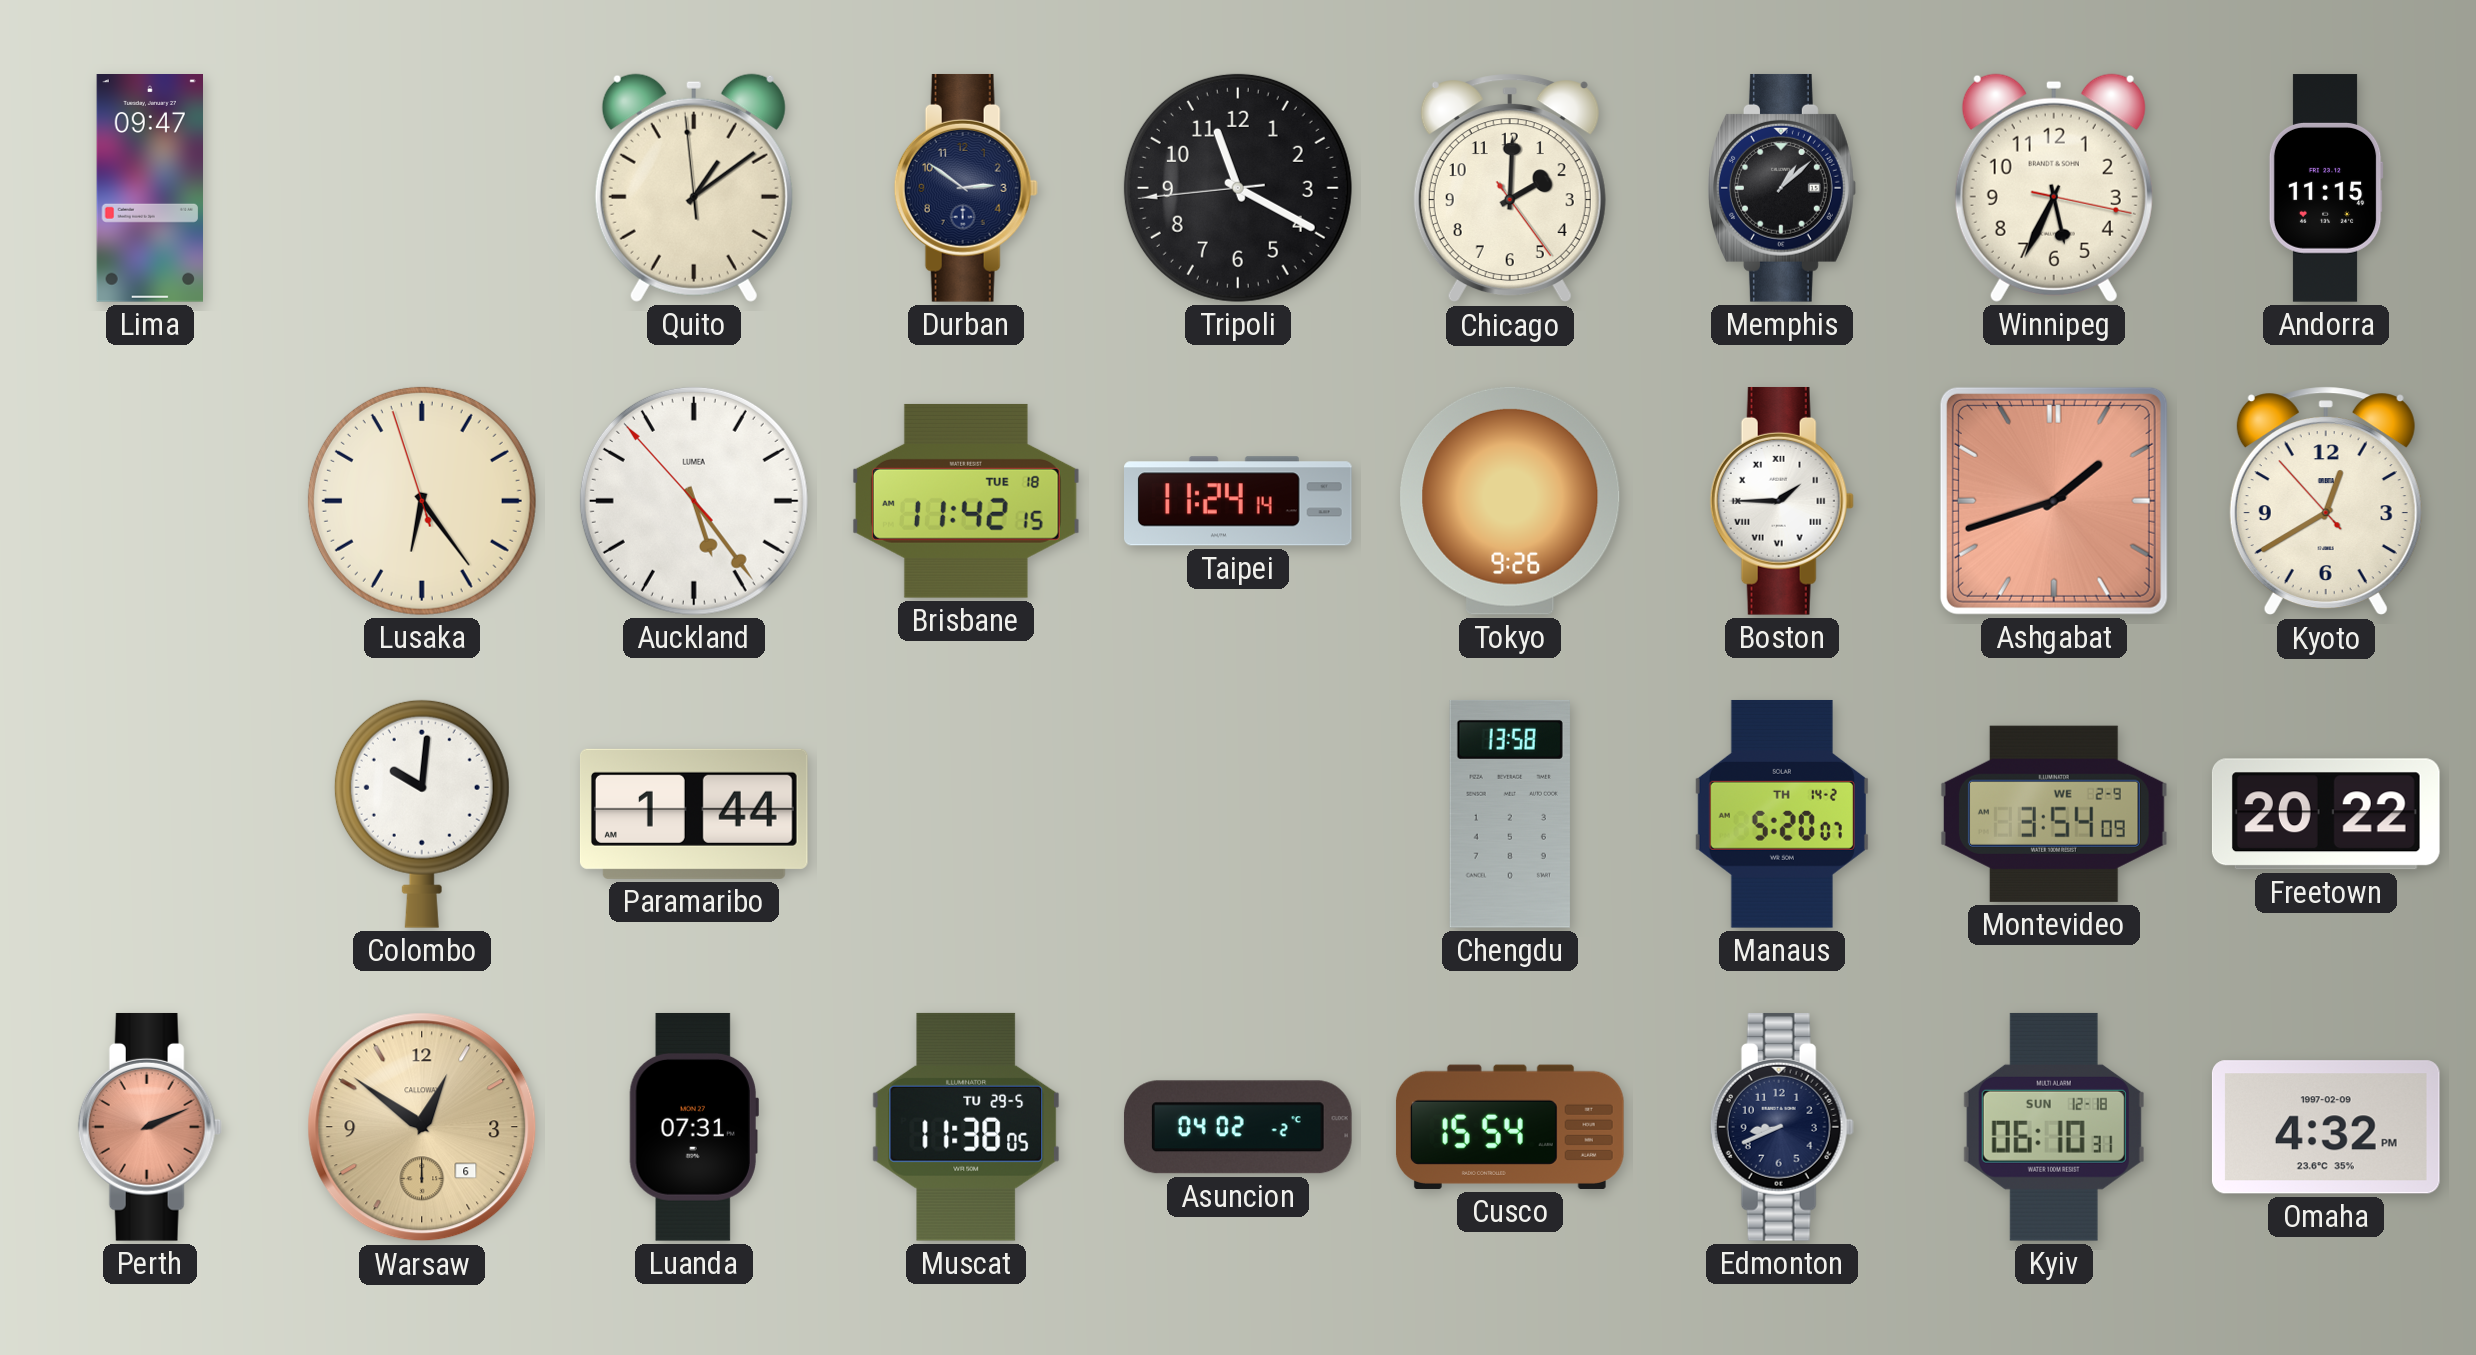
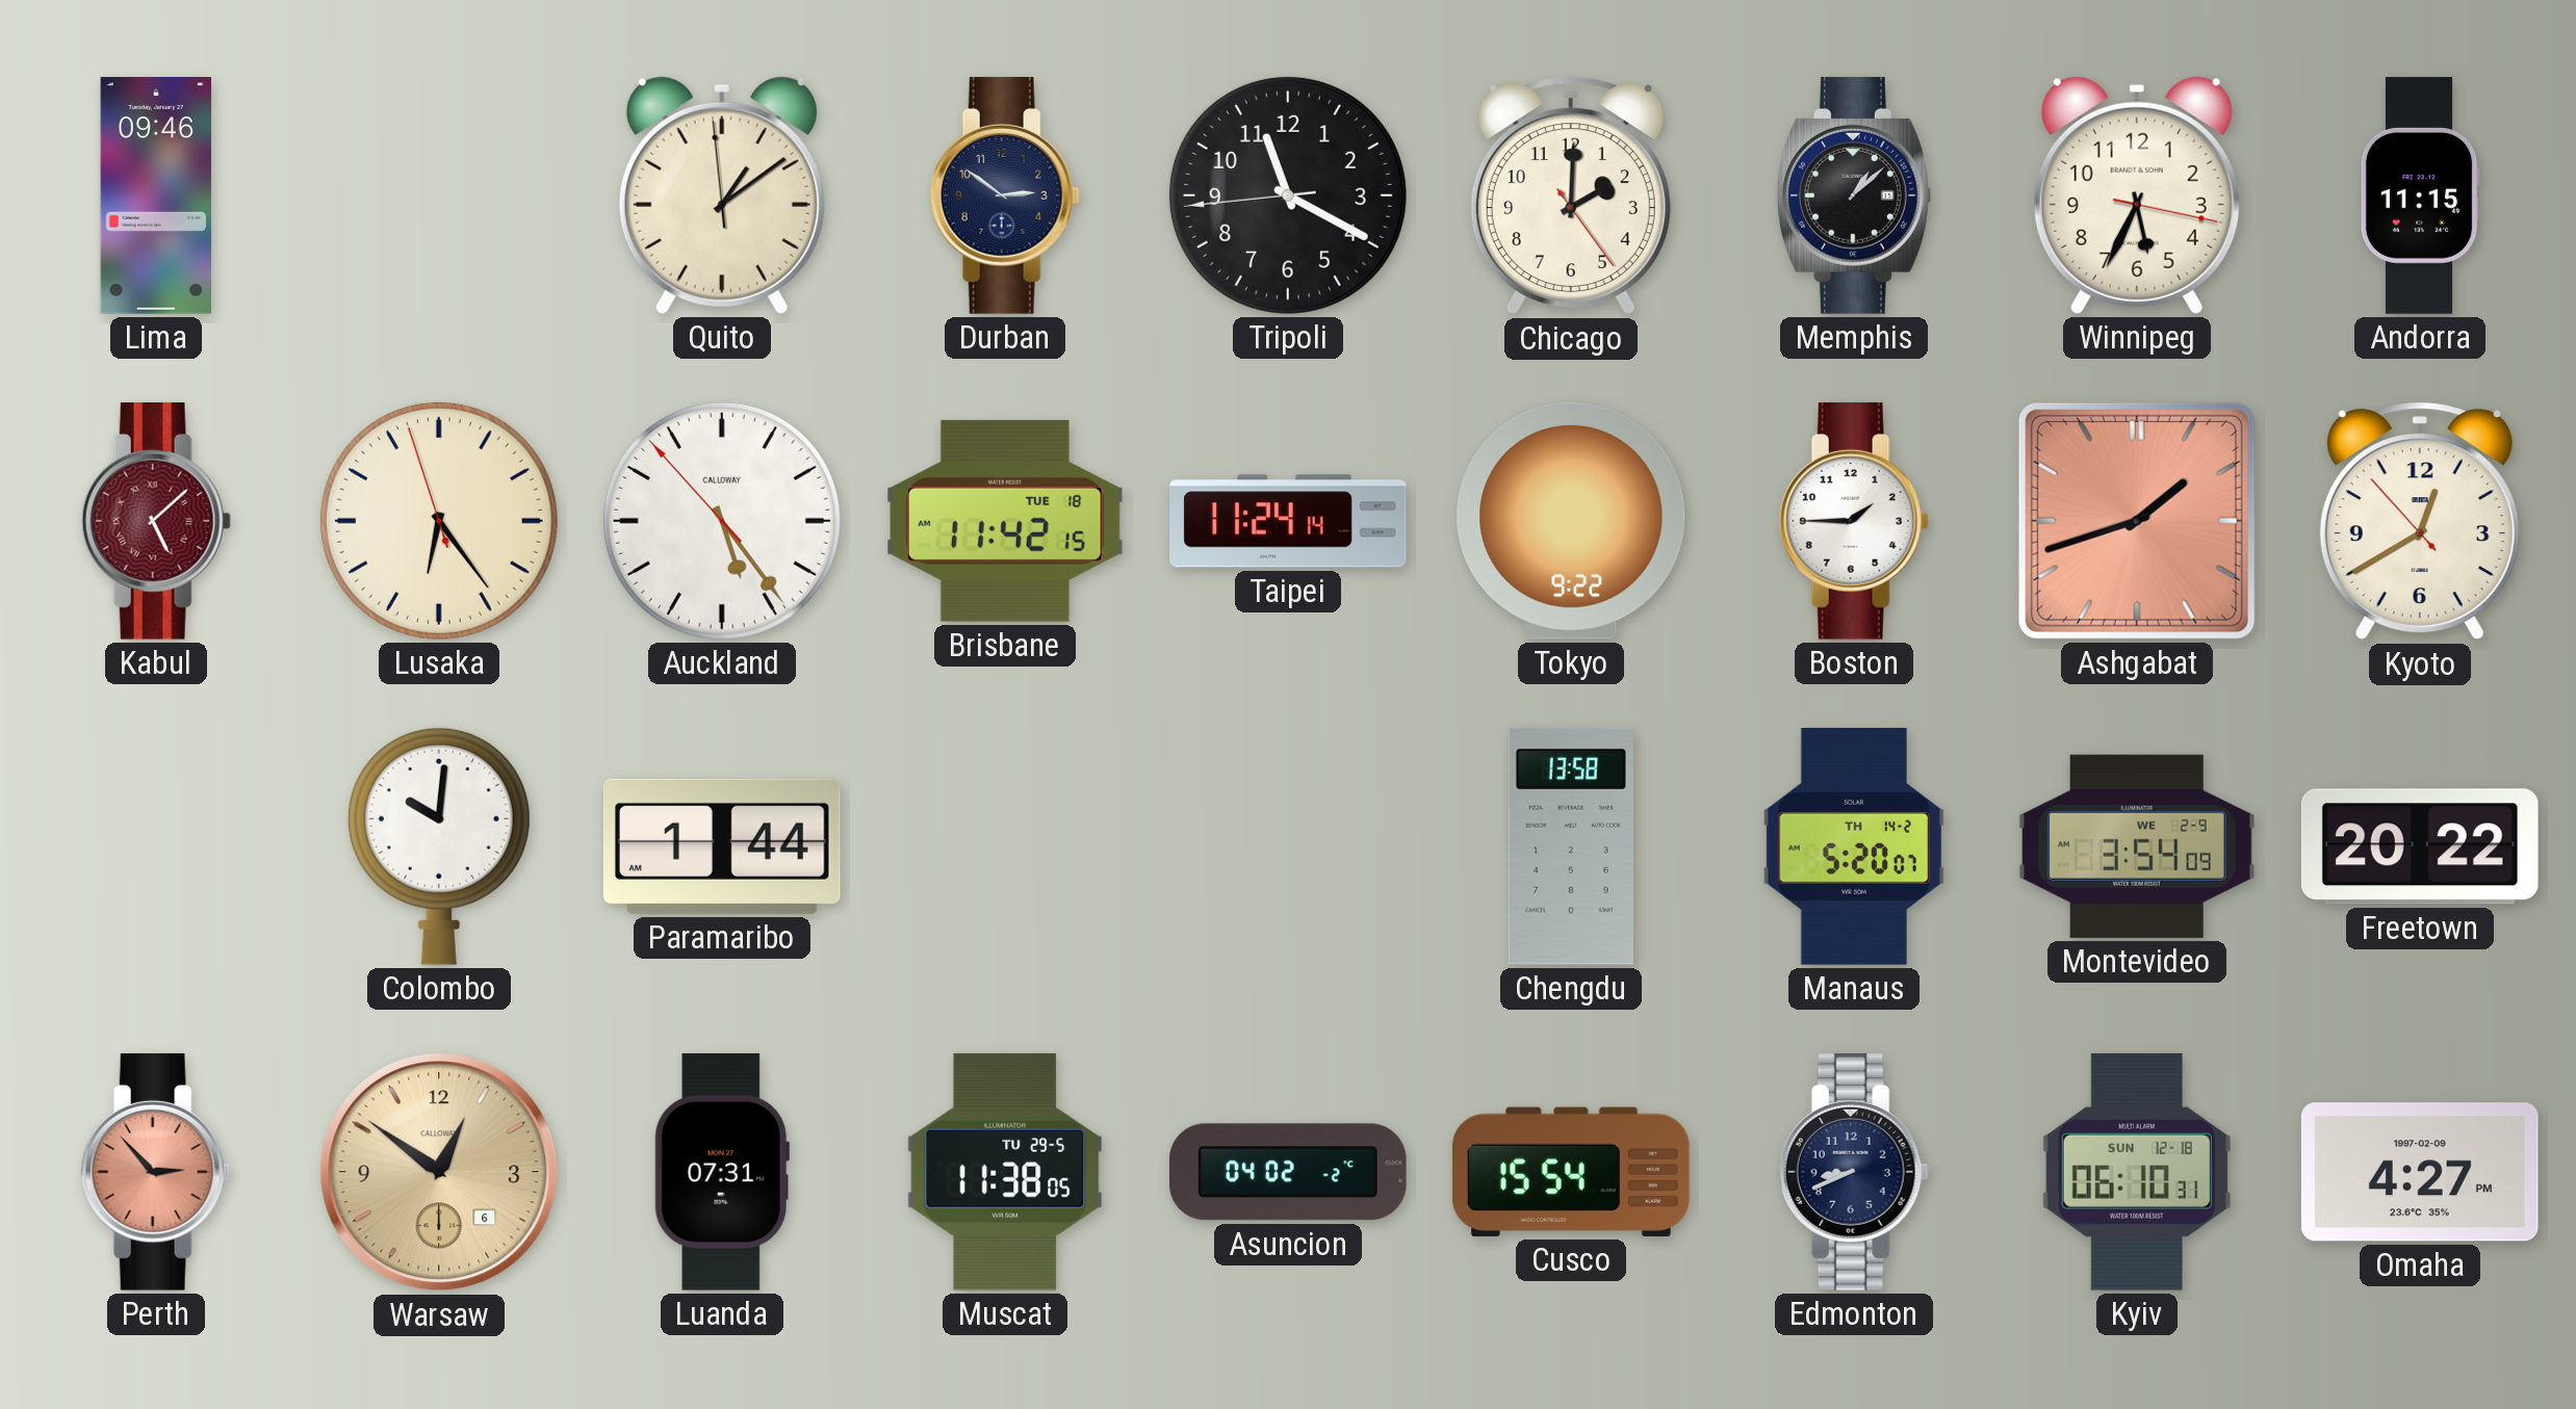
Lima: 09:47 -> 09:46 (155, 197)
Kabul: none -> 5:08 (156, 521)
Auckland brand: LUMEA -> CALLOWAY (722, 521)
Tokyo: 9:26 -> 9:22 (1571, 521)
Boston numerals: Roman -> Arabic (1854, 521)
Perth: 2:11 -> 2:53 (156, 1172)
Omaha: 4:32 -> 4:27 (2420, 1172)
